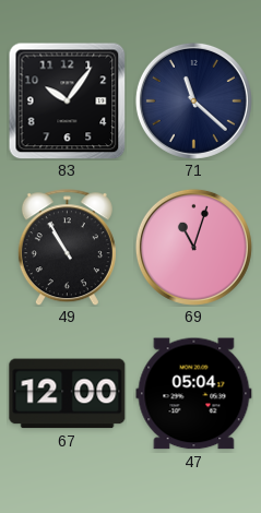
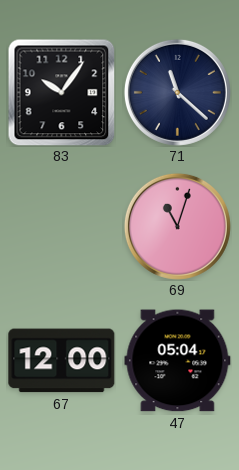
49: 10:55 -> none (67, 248)
